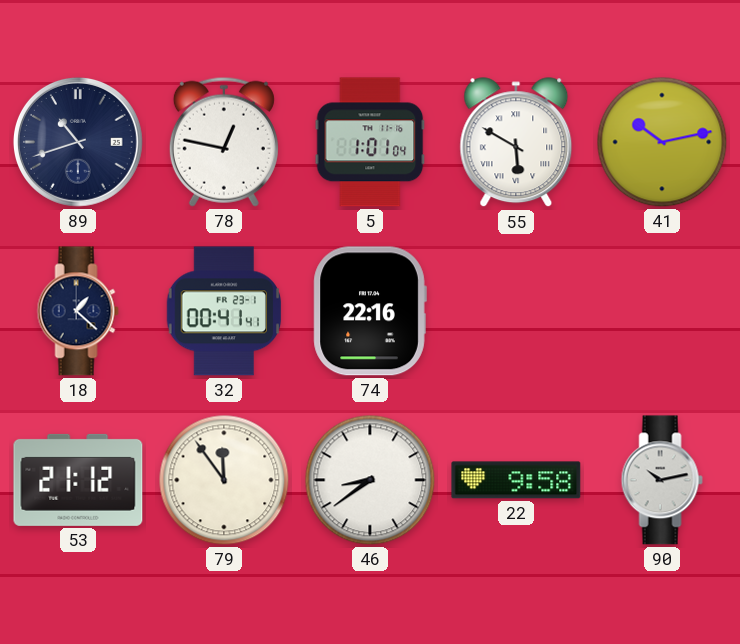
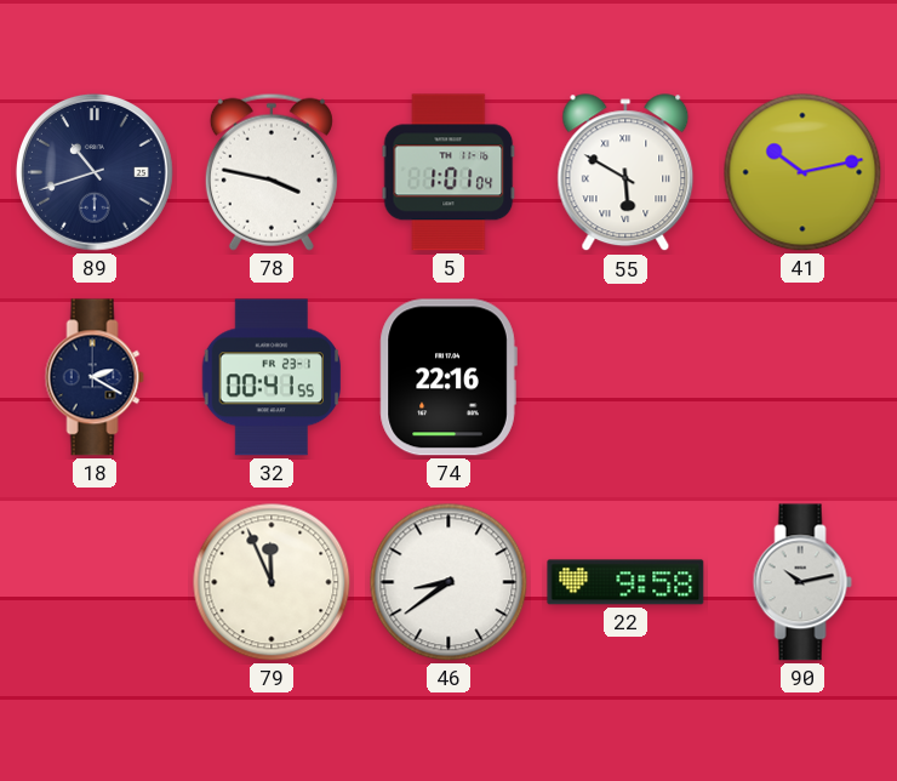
78: 12:47 -> 3:47 (272, 172)
18: 1:22 -> 2:20 (95, 377)
32: 00:41:41 -> 00:41:55 (272, 377)
53: 21:12 -> none (78, 480)
79: 11:54 -> 11:56 (272, 582)
